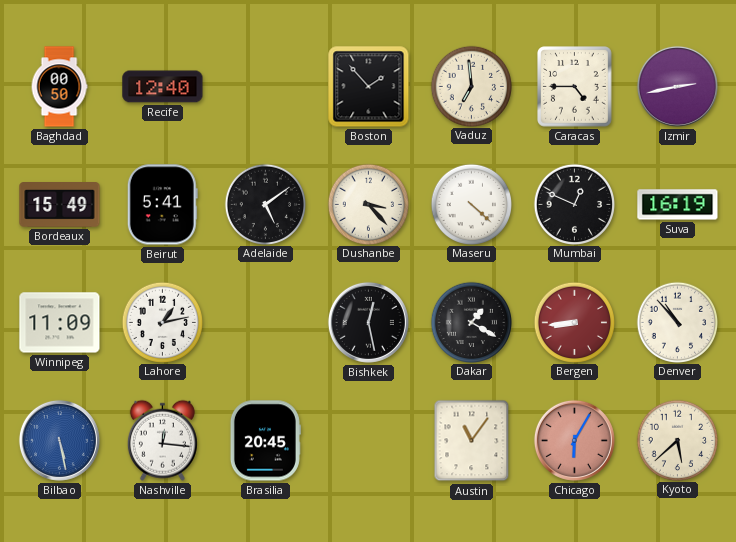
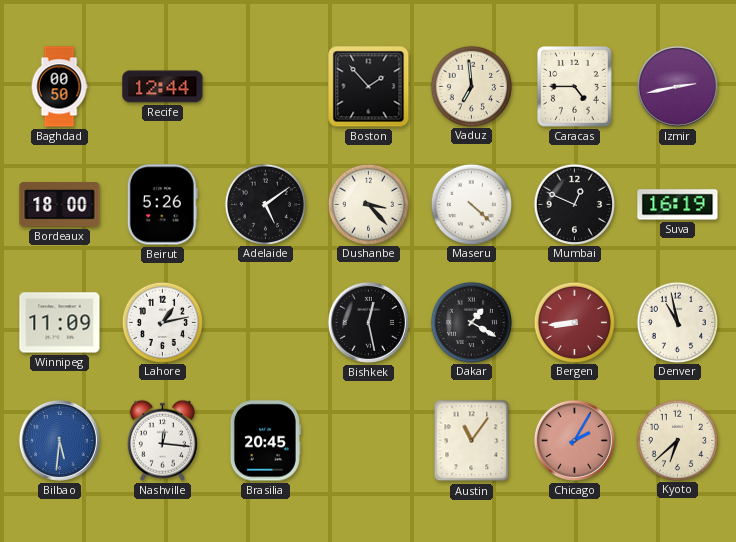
Recife: 12:40 -> 12:44 (163, 87)
Bordeaux: 15:49 -> 18:00 (60, 205)
Beirut: 5:41 -> 5:26 (162, 205)
Denver: 10:53 -> 10:58 (677, 322)
Bilbao: 5:28 -> 5:31 (59, 440)
Chicago: 6:05 -> 2:05 (574, 440)
Kyoto: 5:38 -> 6:38 (677, 440)
